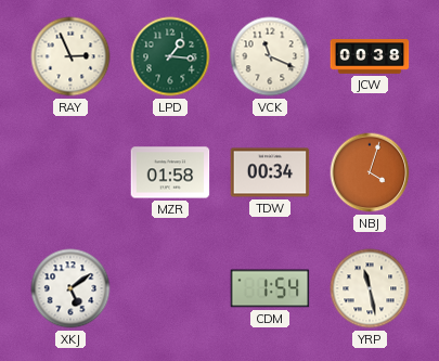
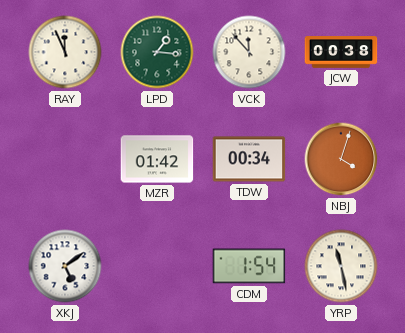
RAY: 2:56 -> 11:56 (65, 52)
VCK: 11:19 -> 11:53 (249, 52)
MZR: 01:58 -> 01:42 (157, 159)
